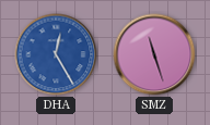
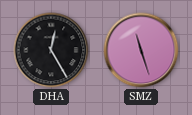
DHA dial: blue -> black (51, 50)
